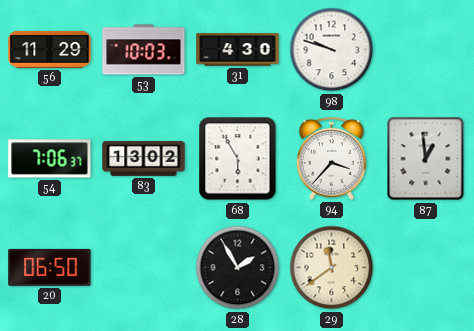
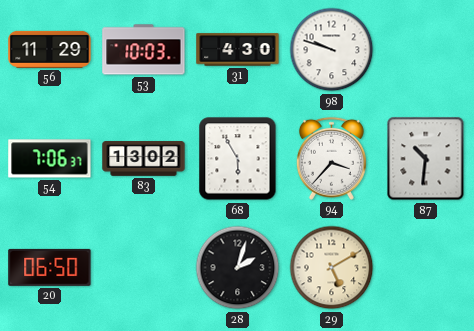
87: 12:59 -> 10:31 (426, 159)
28: 1:55 -> 2:03 (238, 268)
29: 11:39 -> 5:10 (332, 268)
